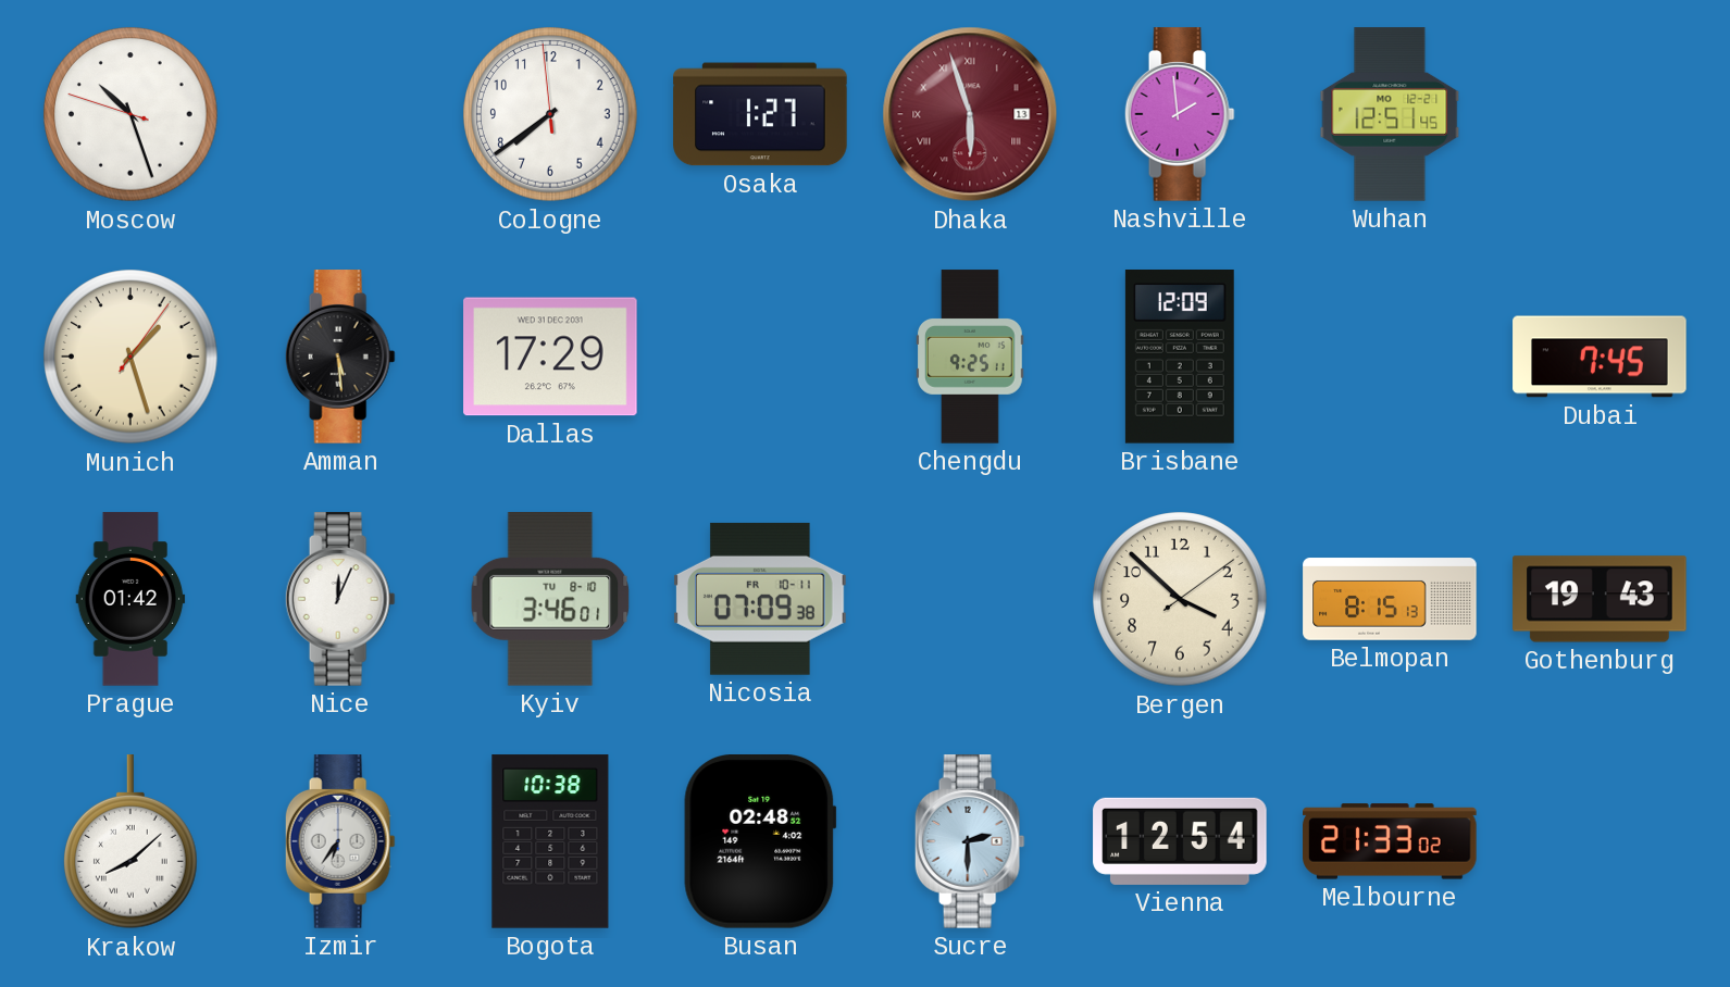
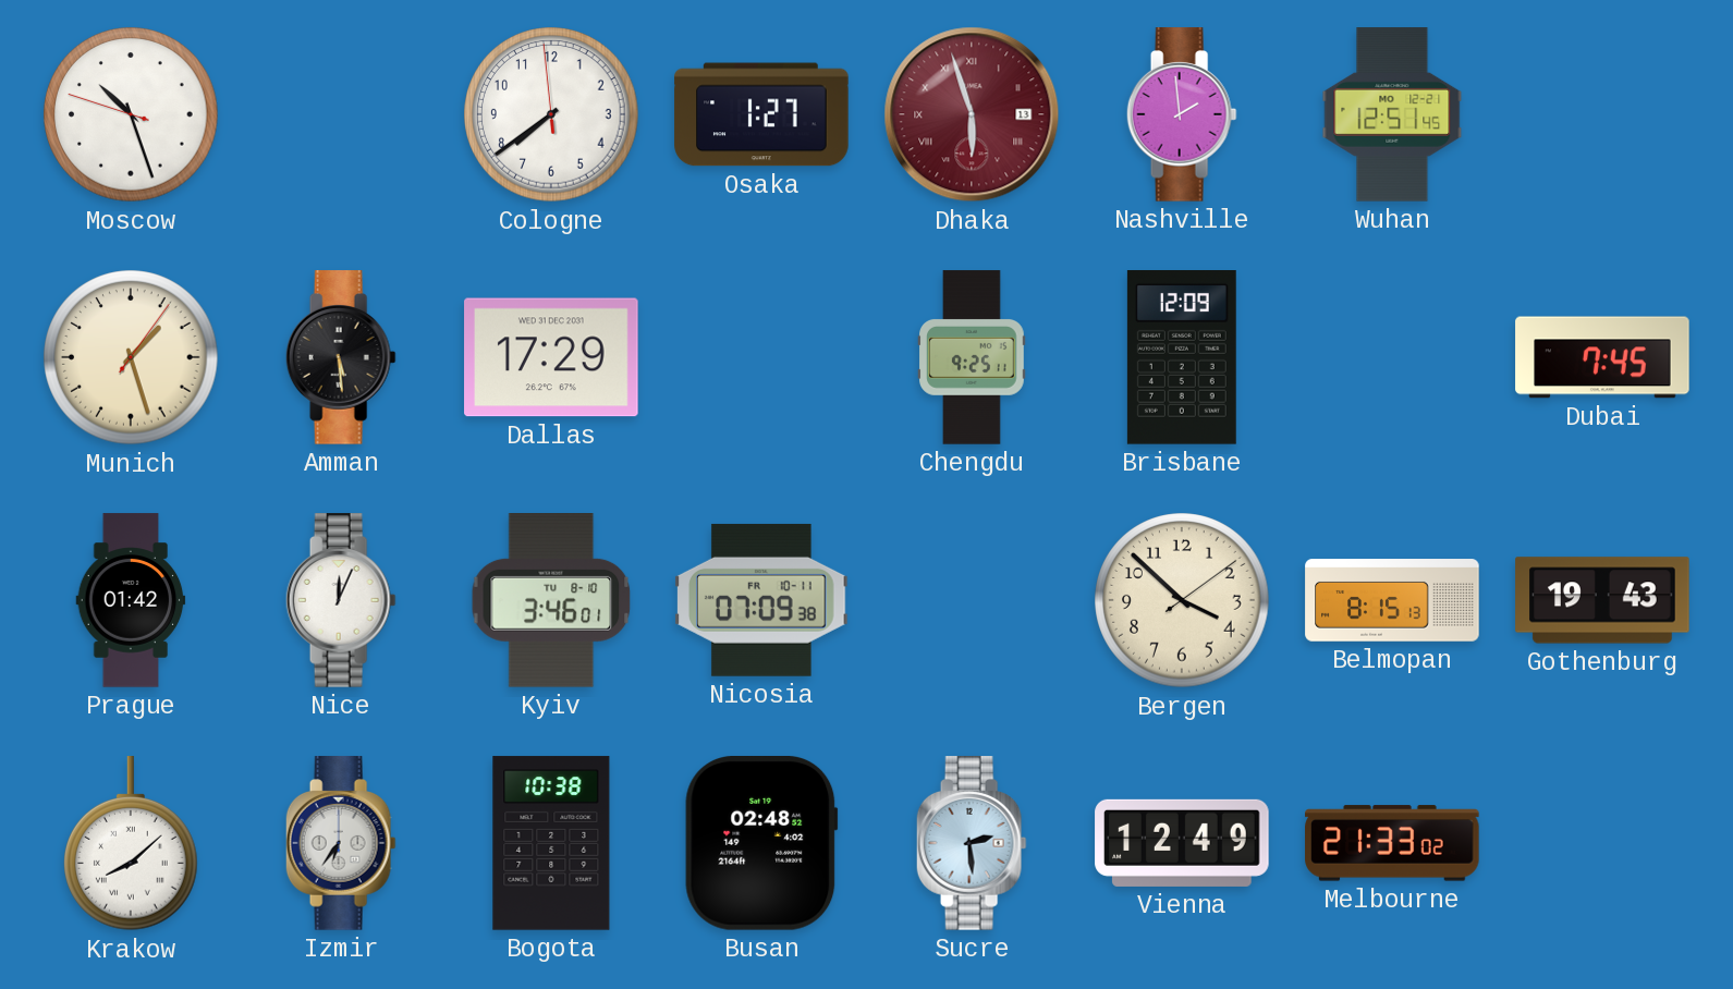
Sucre: 2:30 -> 2:29 (972, 843)
Vienna: 12:54 -> 12:49 (1182, 843)
